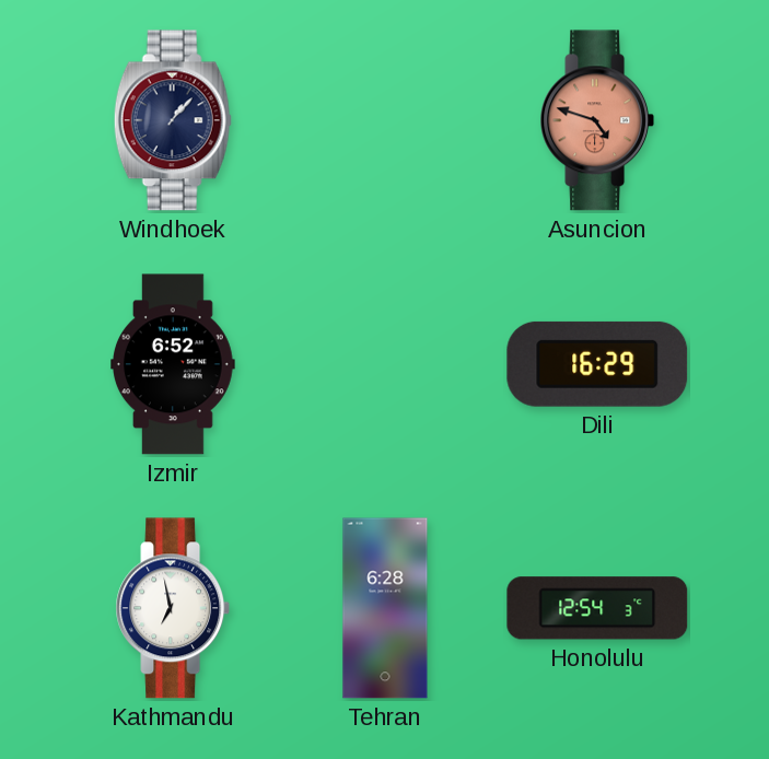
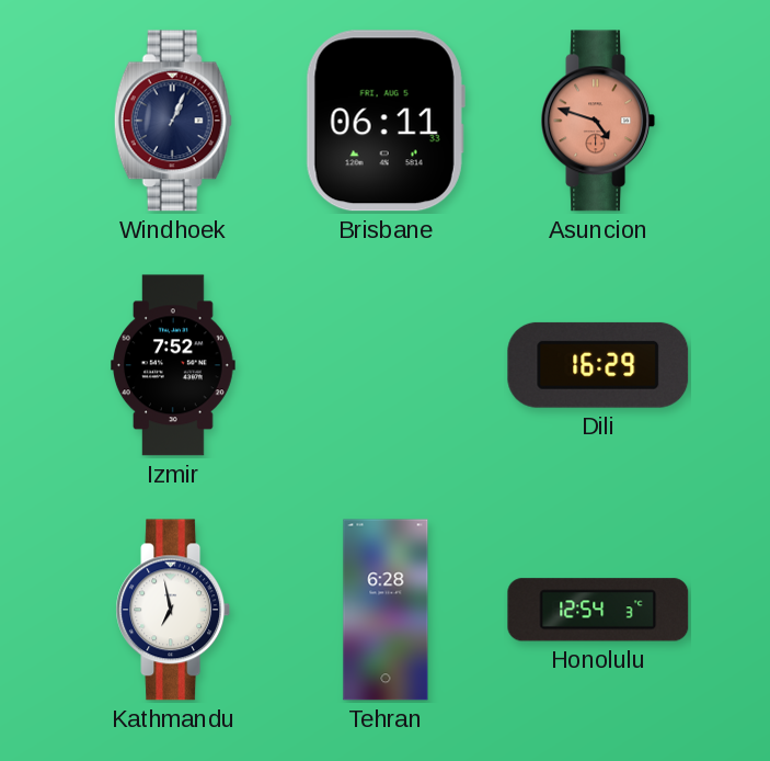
Windhoek: 1:07 -> 1:04 (173, 121)
Brisbane: none -> 06:11 (386, 121)
Izmir: 6:52 -> 7:52 (174, 365)
